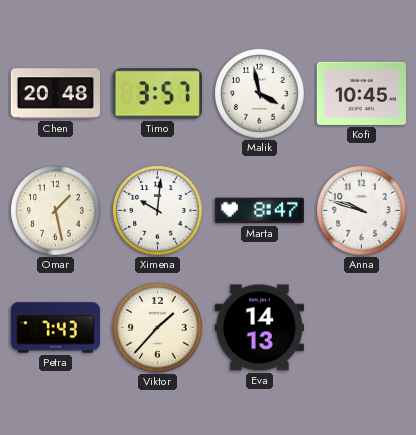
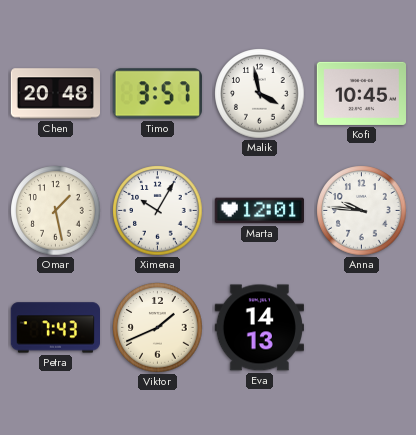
Ximena: 10:01 -> 10:05 (158, 211)
Marta: 8:47 -> 12:01 (259, 211)
Anna: 9:48 -> 9:46 (362, 211)
Viktor: 1:37 -> 1:41 (158, 328)
